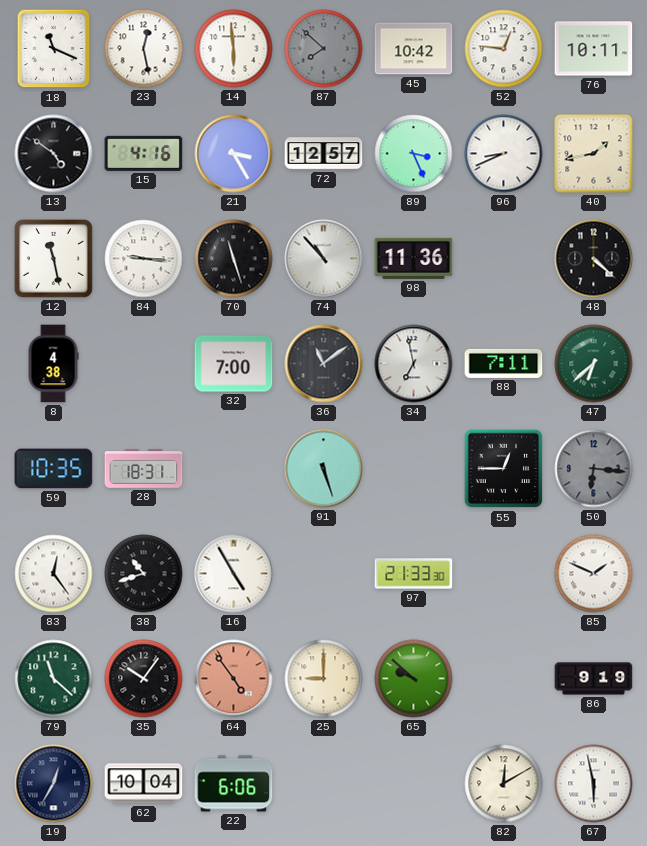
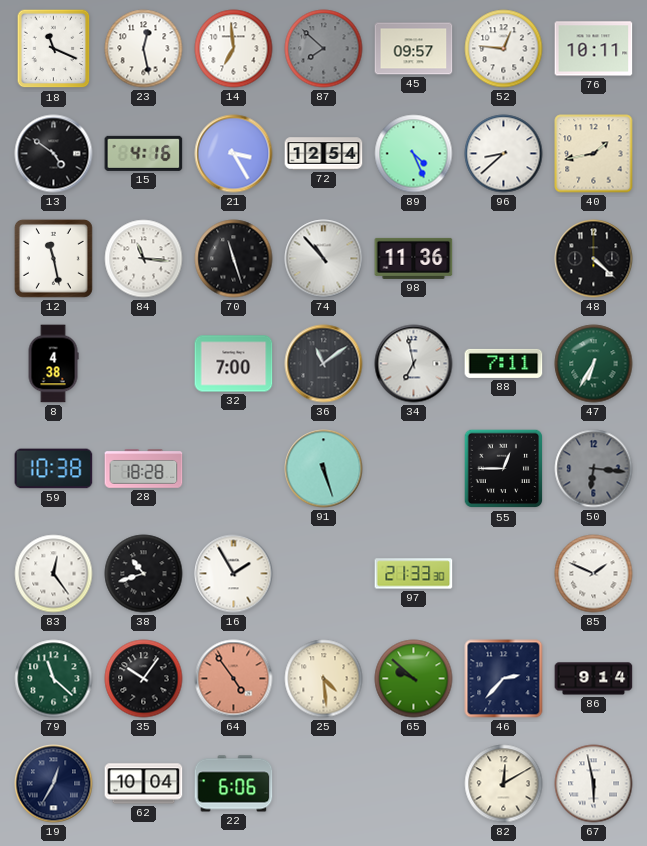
14: 5:59 -> 6:59 (234, 49)
45: 10:42 -> 09:57 (414, 49)
72: 12:57 -> 12:54 (324, 154)
89: 3:26 -> 4:26 (414, 154)
96: 8:41 -> 8:38 (504, 154)
84: 9:16 -> 11:16 (144, 259)
47: 6:38 -> 6:35 (594, 364)
59: 10:35 -> 10:38 (54, 469)
28: 18:31 -> 18:28 (144, 469)
16: 4:55 -> 1:55 (234, 574)
25: 9:00 -> 4:29 (324, 679)
46: none -> 2:37 (504, 679)
86: 9:19 -> 9:14 (594, 679)
